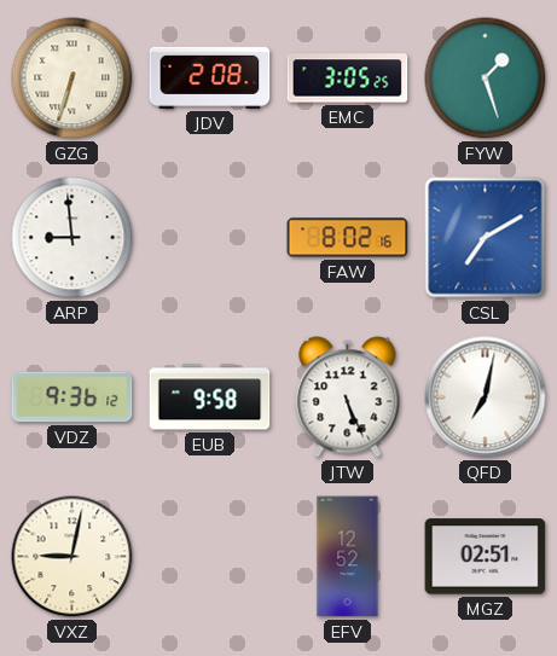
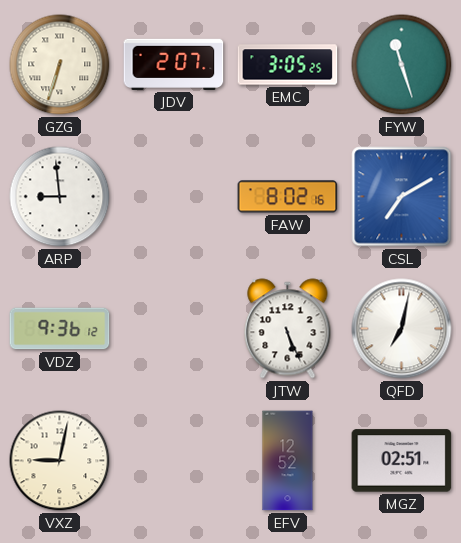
JDV: 2:08 -> 2:07 (174, 64)
FYW: 1:27 -> 11:27 (402, 65)
EUB: 9:58 -> none (210, 397)
